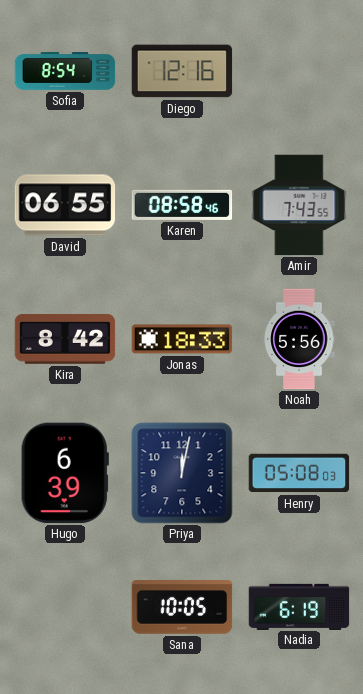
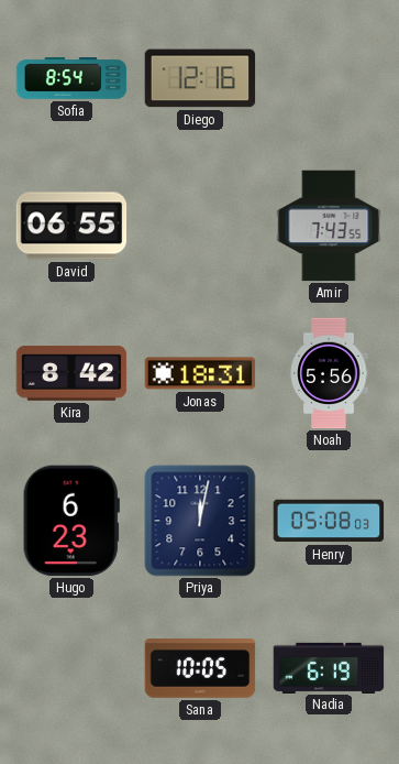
Karen: 08:58 -> none (182, 205)
Jonas: 18:33 -> 18:31 (200, 373)
Hugo: 6:39 -> 6:23 (71, 521)
